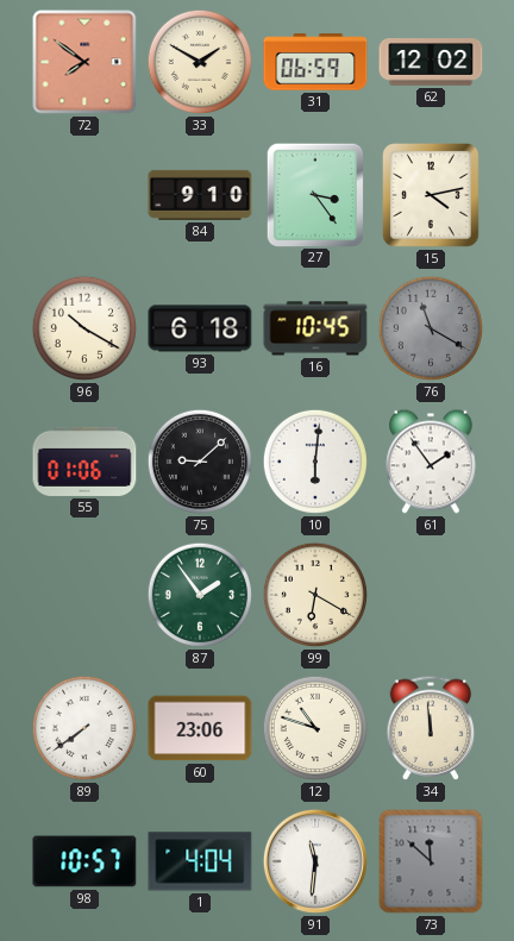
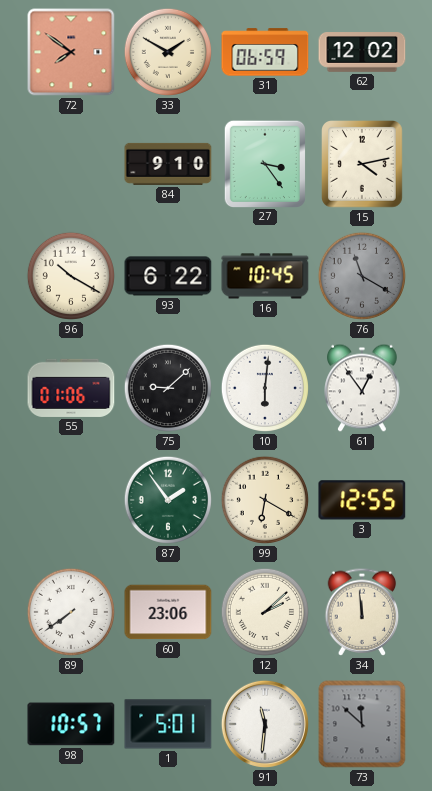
93: 6:18 -> 6:22 (168, 276)
61: 1:54 -> 12:54 (362, 388)
3: none -> 12:55 (362, 500)
12: 10:48 -> 2:08 (265, 612)
1: 4:04 -> 5:01 (168, 724)
